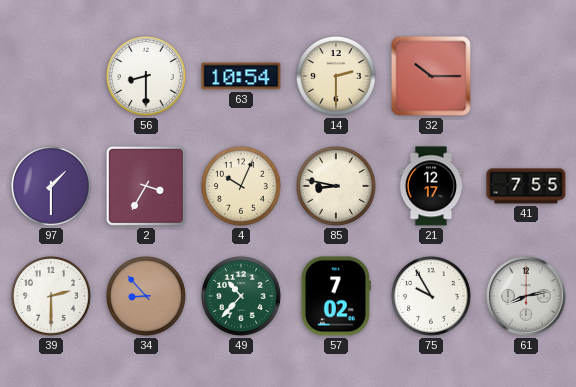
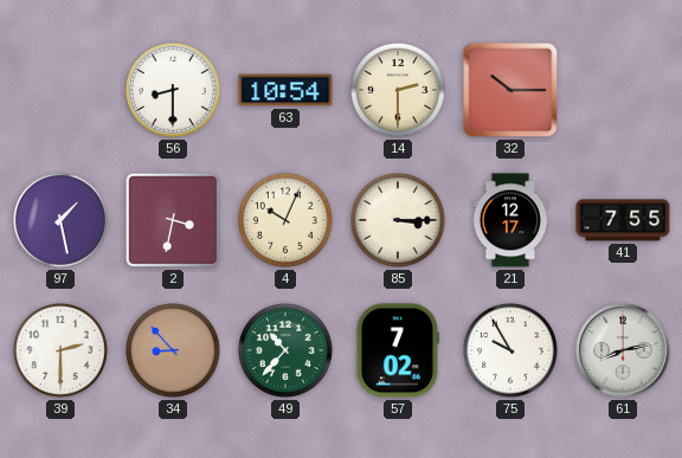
97: 1:30 -> 1:28 (62, 221)
2: 3:35 -> 3:32 (173, 220)
85: 8:47 -> 3:15 (399, 221)
